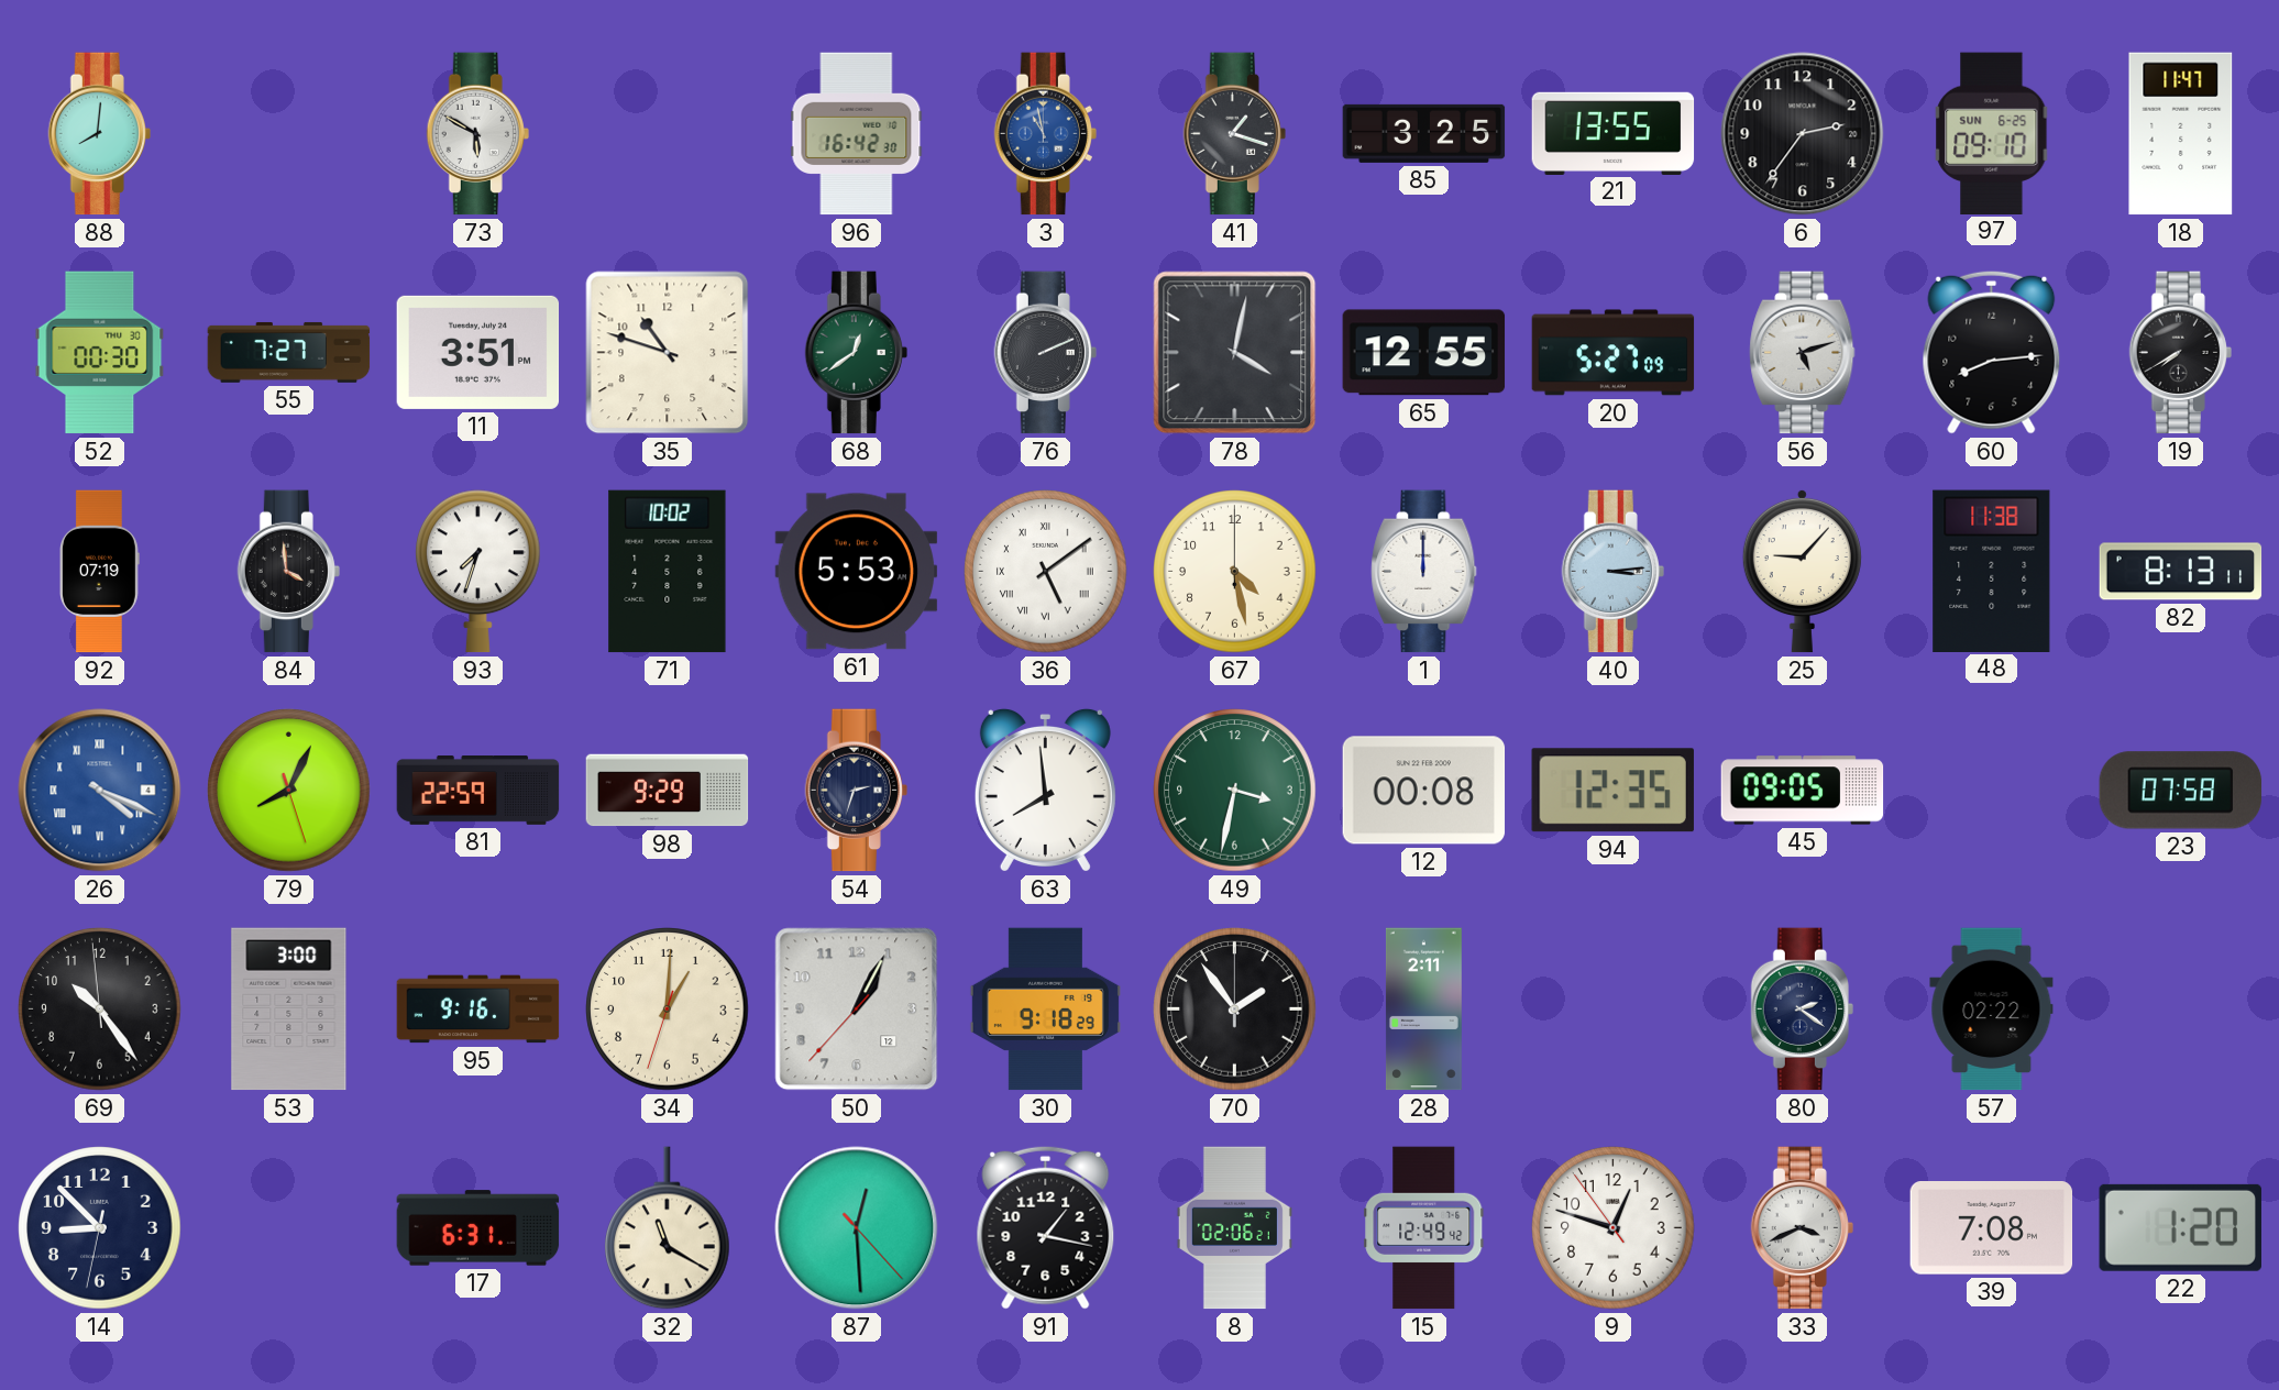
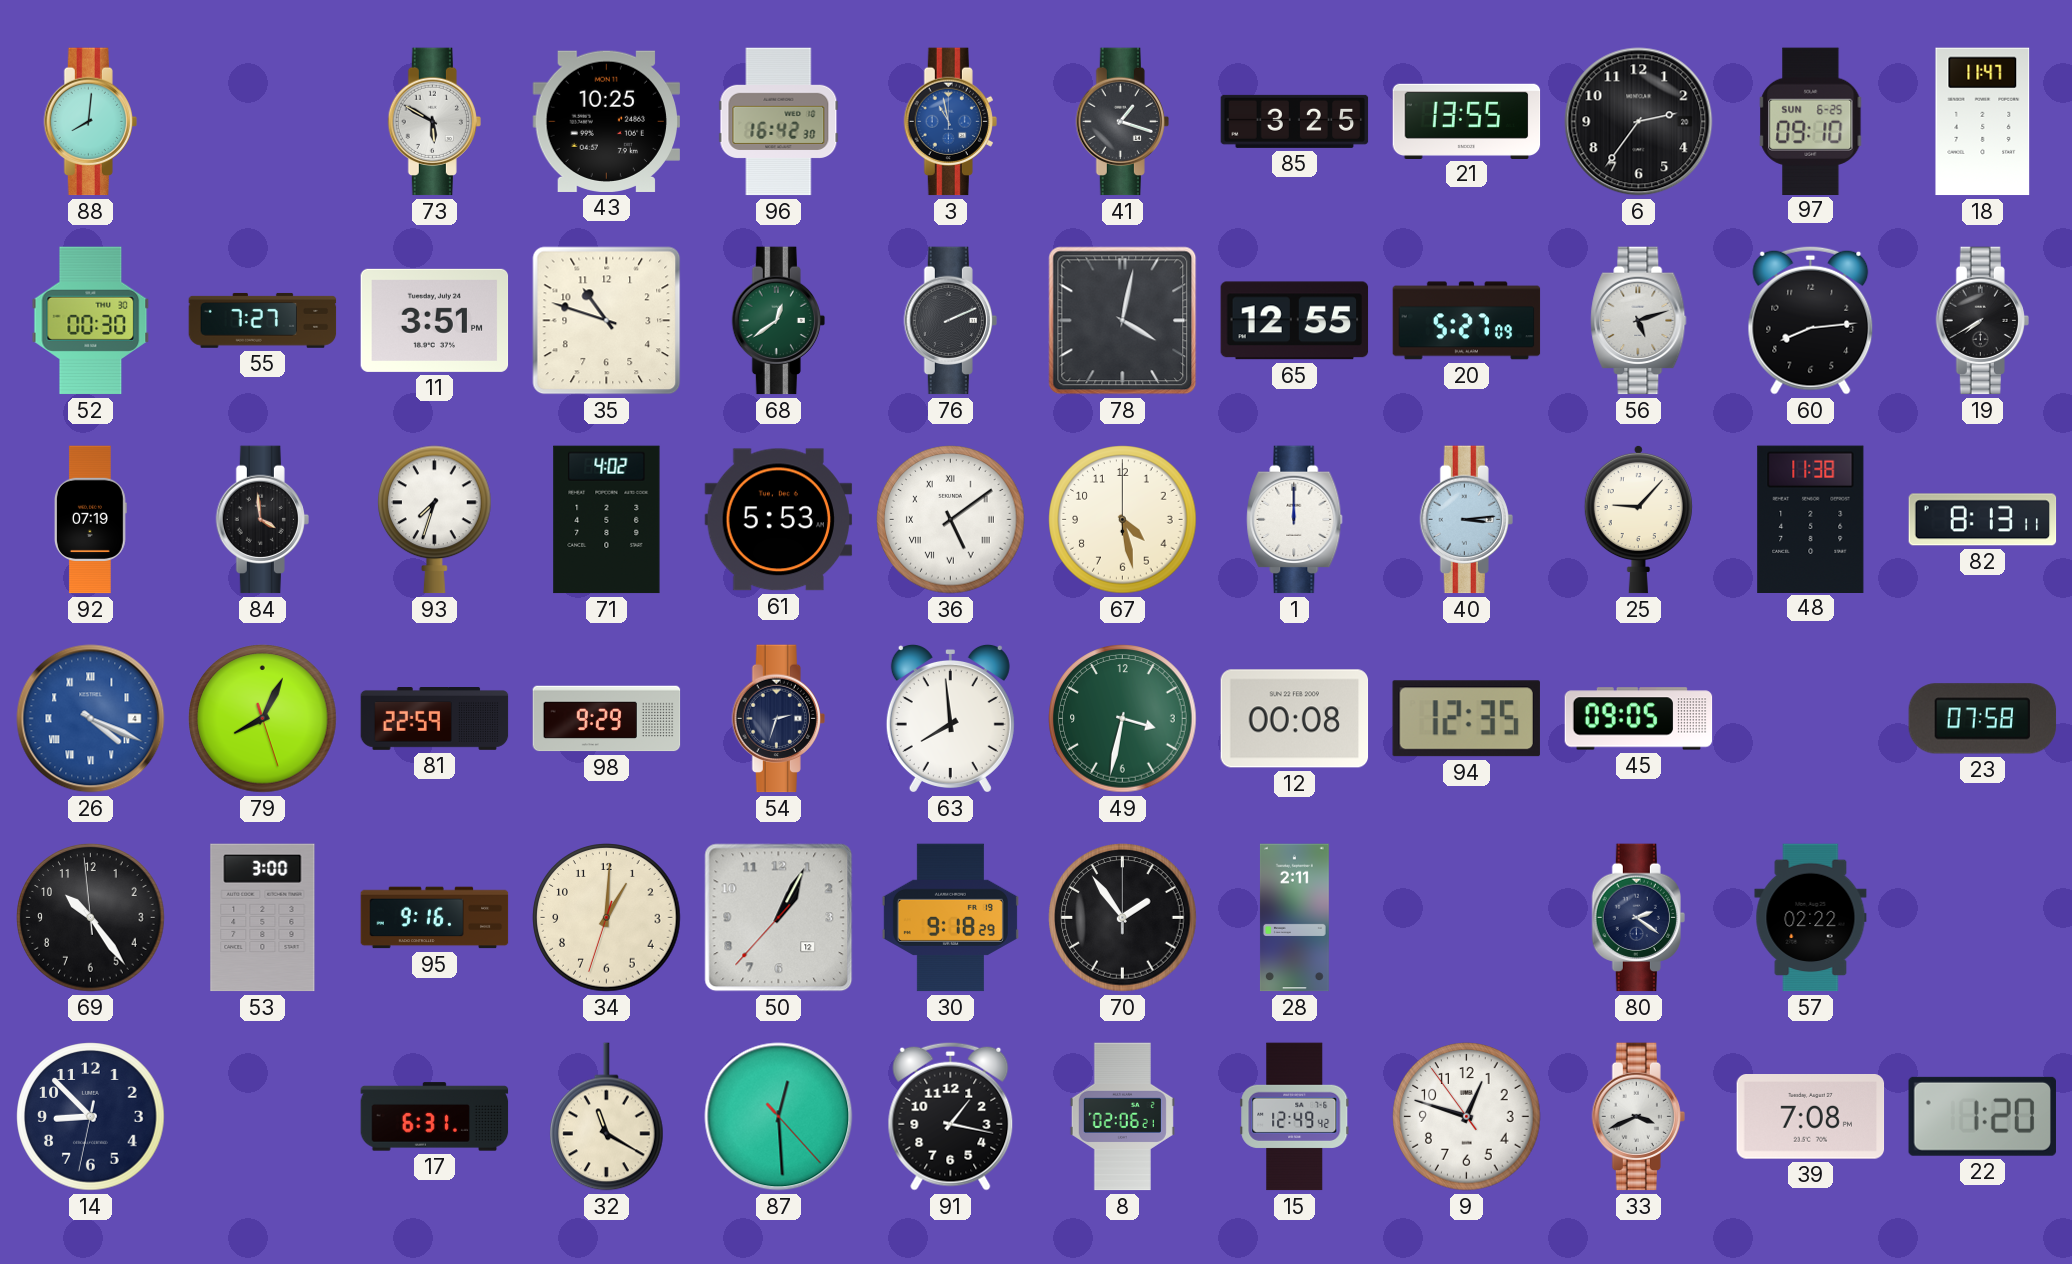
43: none -> 10:25 (606, 121)
71: 10:02 -> 4:02 (607, 520)
